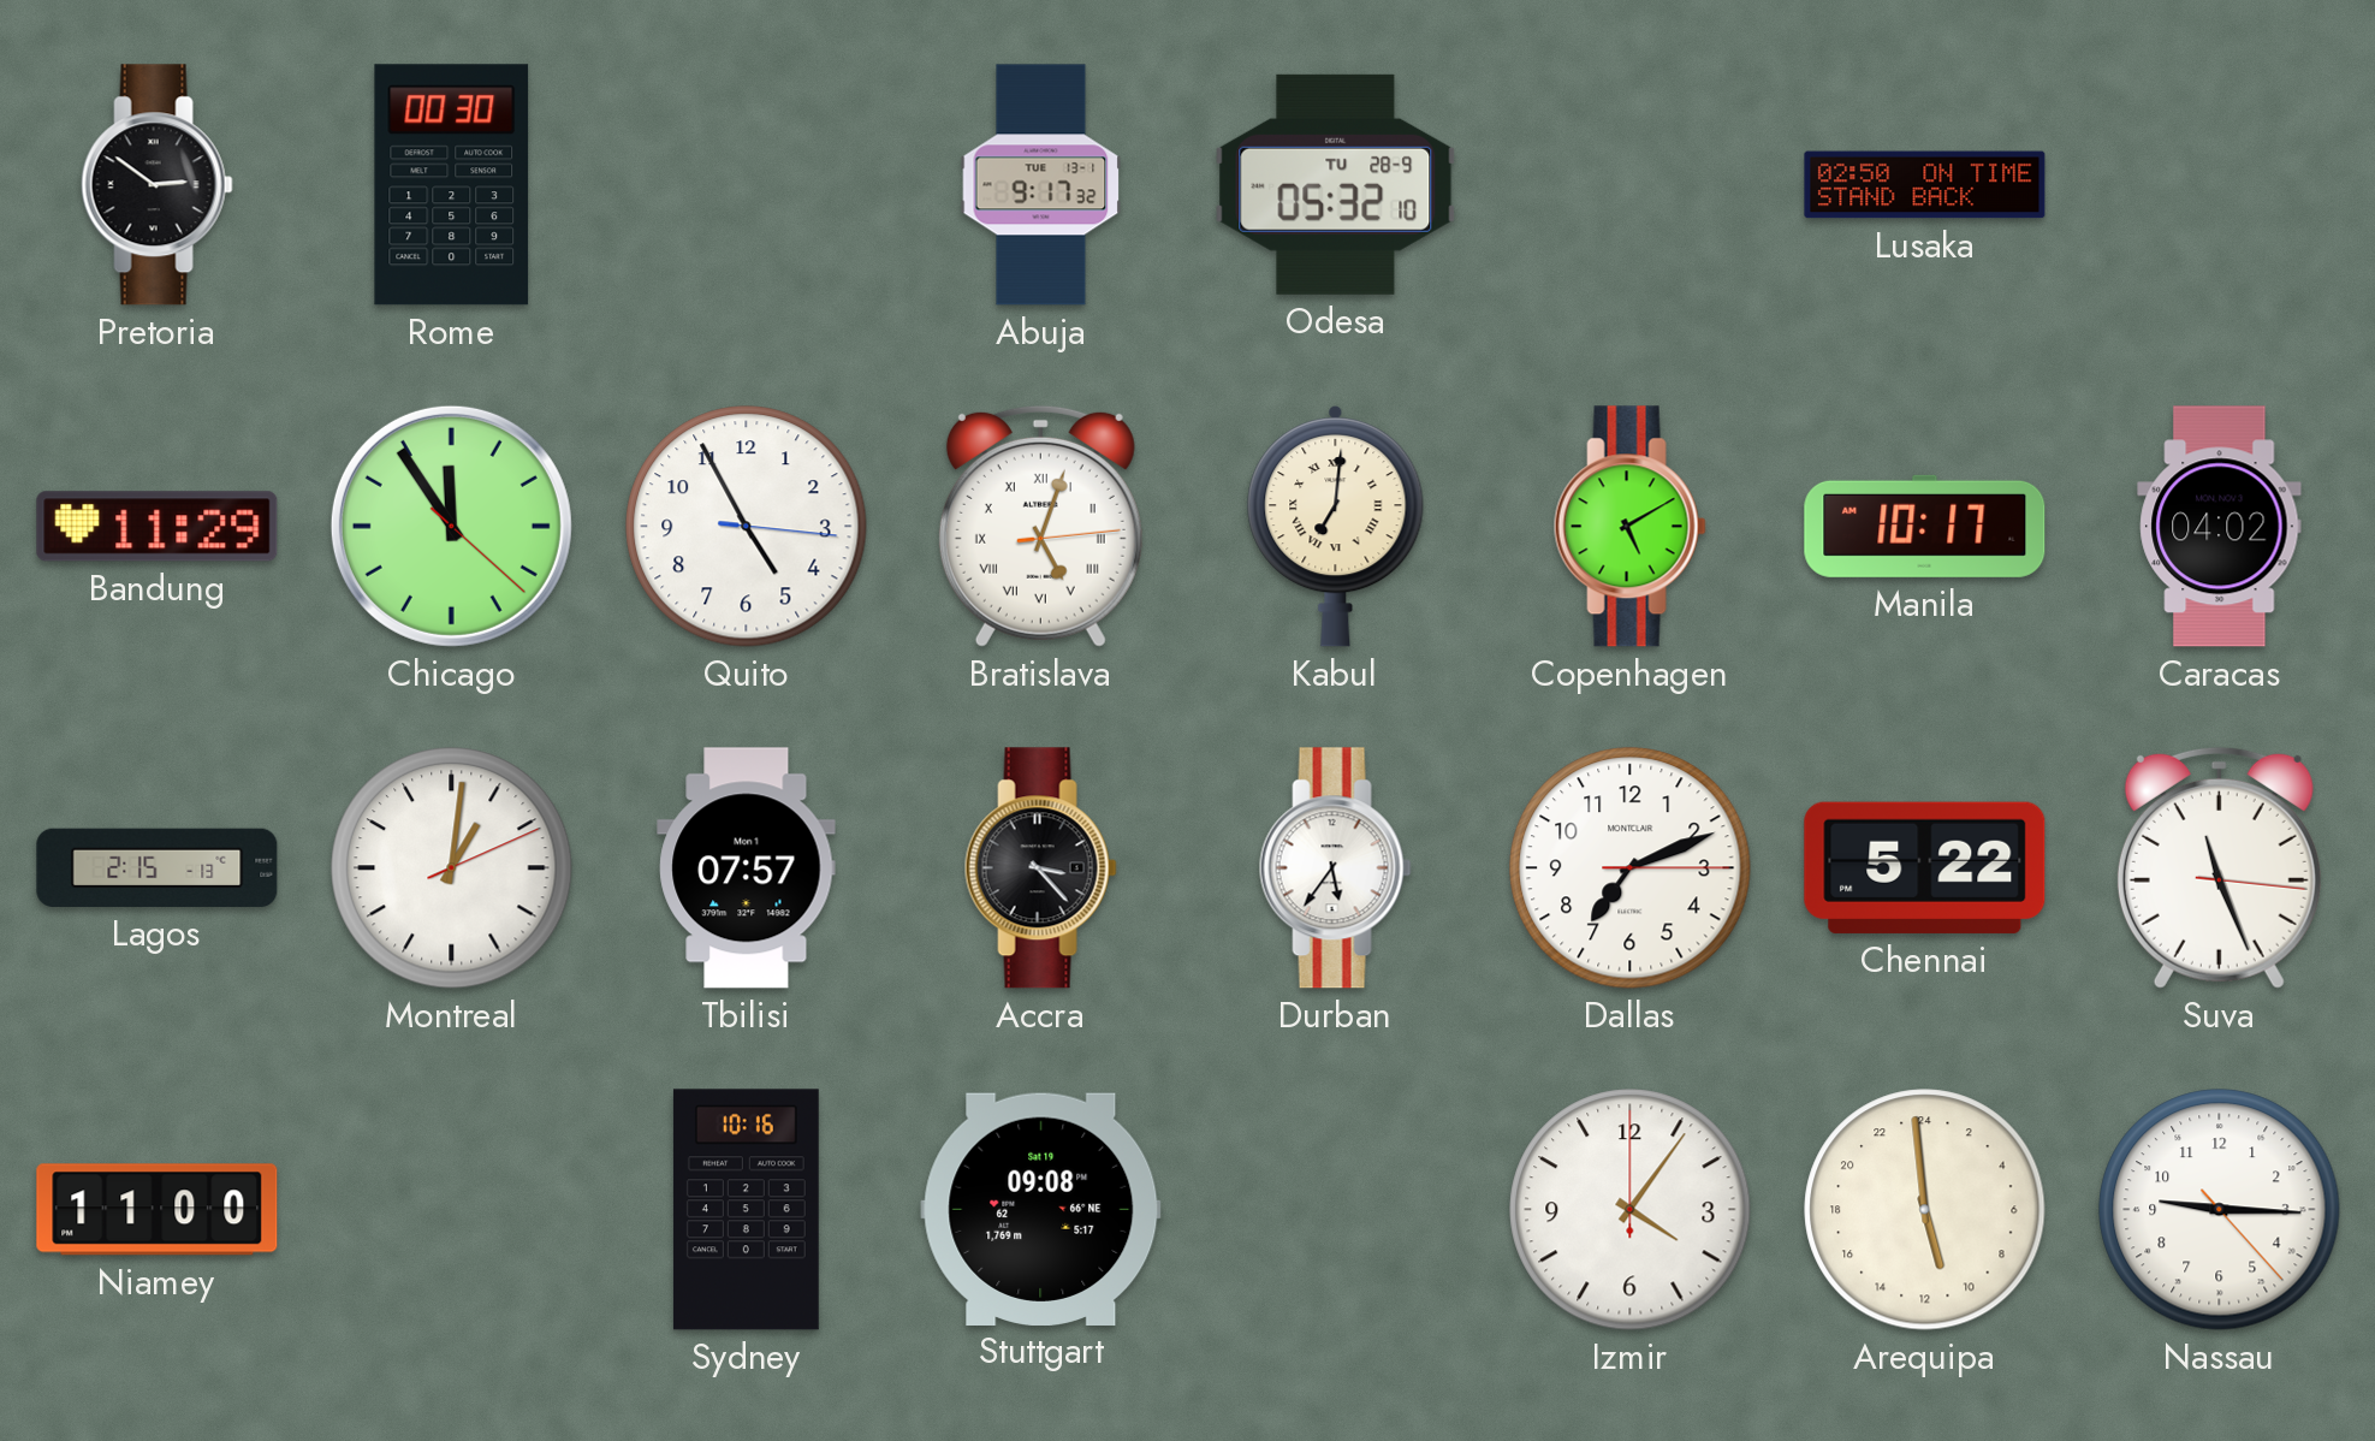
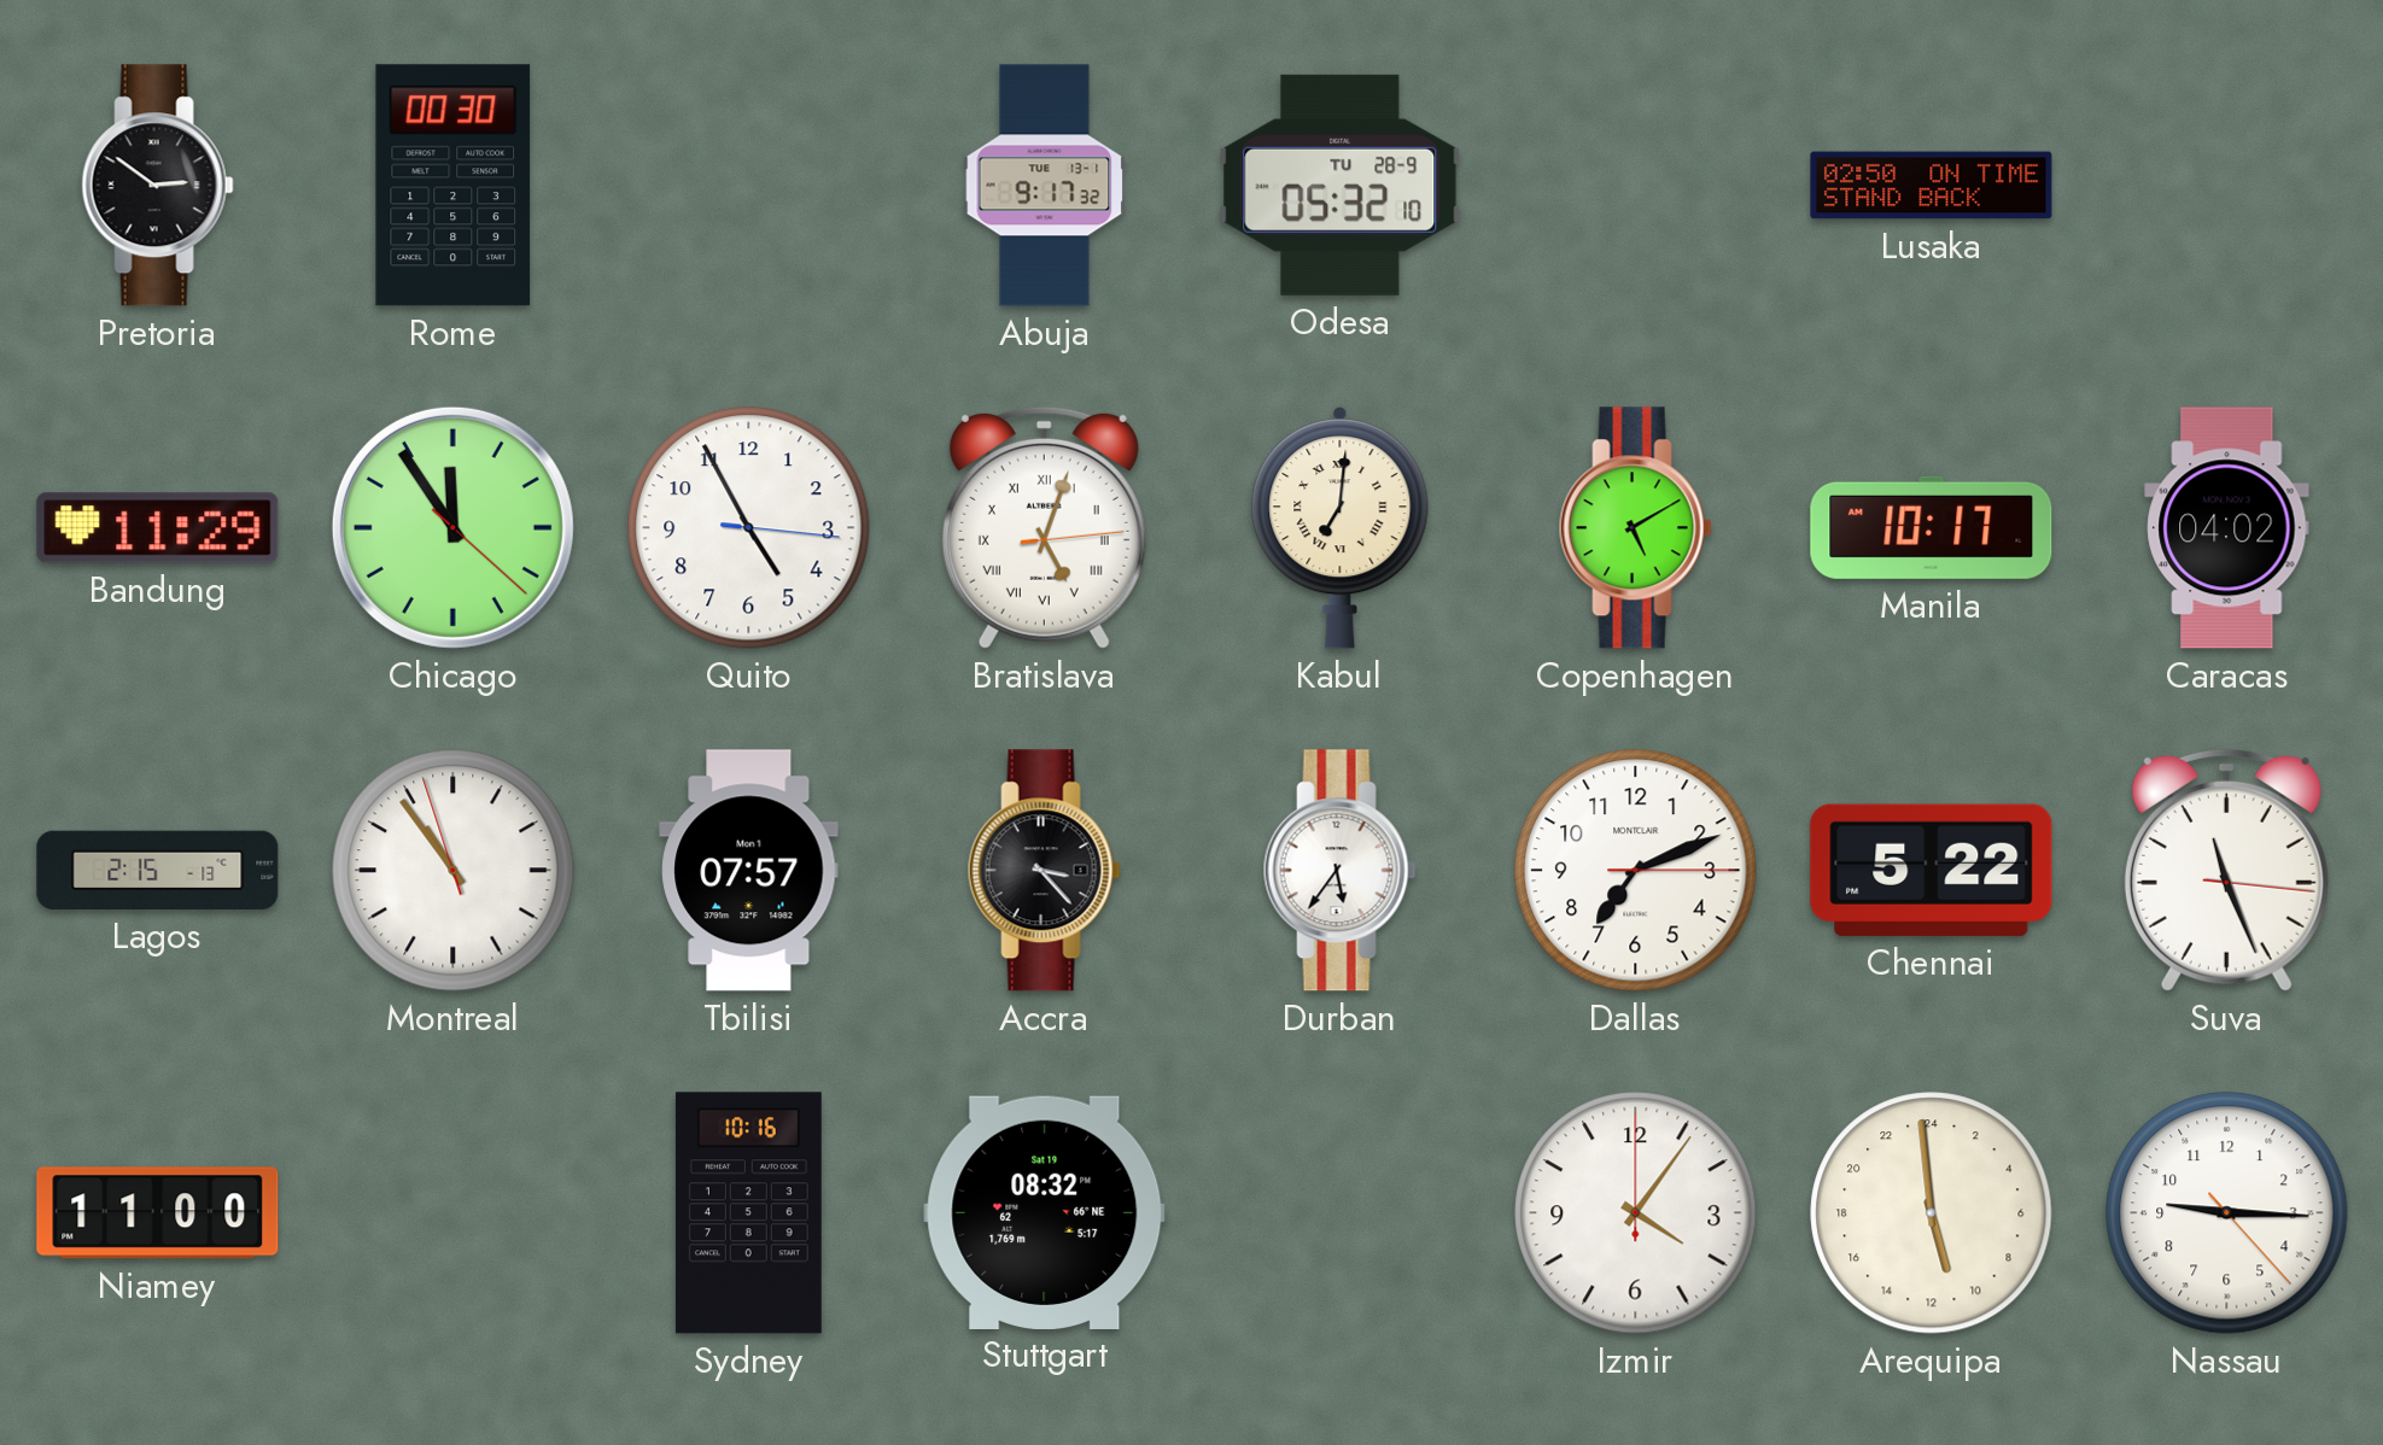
Montreal: 1:01 -> 10:53 (454, 871)
Stuttgart: 09:08 -> 08:32 (1045, 1212)
